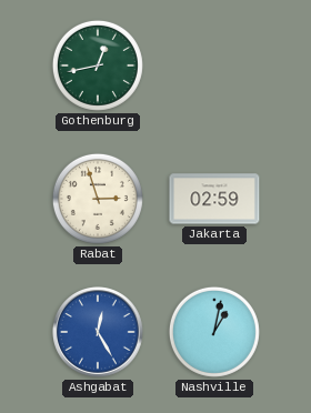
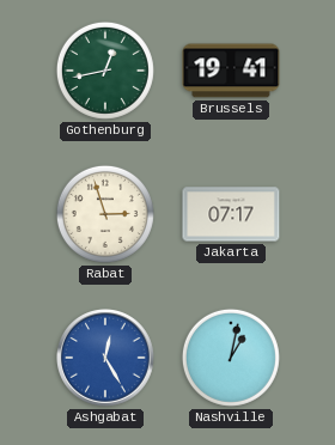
Brussels: none -> 19:41 (231, 71)
Jakarta: 02:59 -> 07:17 (231, 214)
